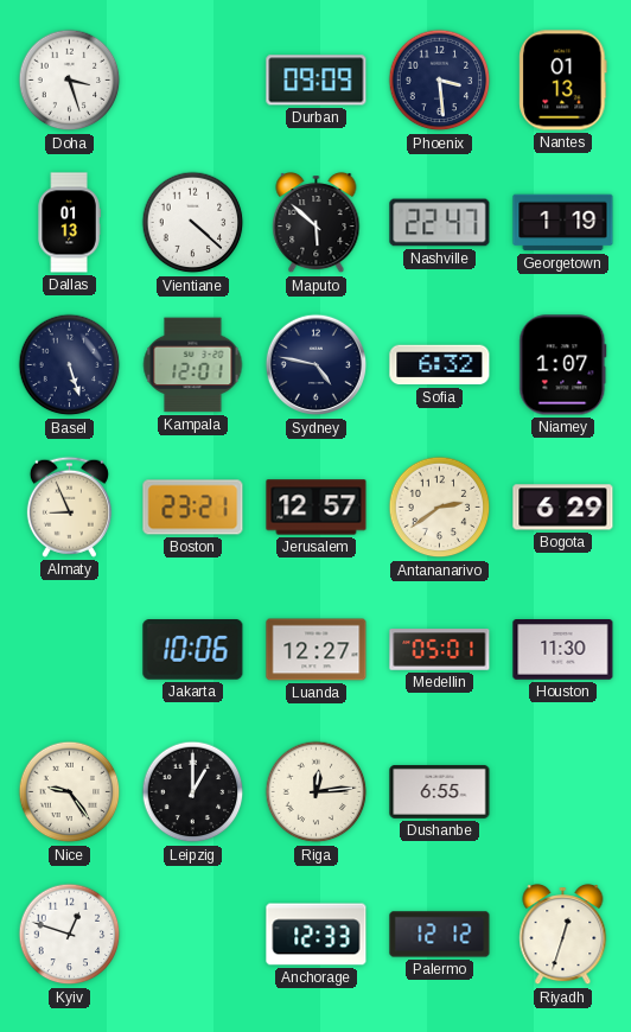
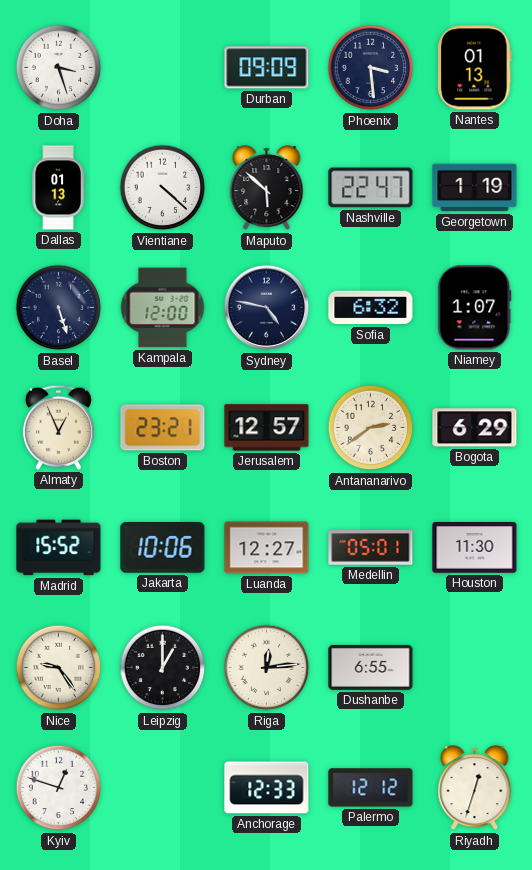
Kampala: 12:01 -> 12:00 (163, 308)
Almaty: 8:56 -> 12:56 (58, 427)
Madrid: none -> 15:52 (59, 548)
